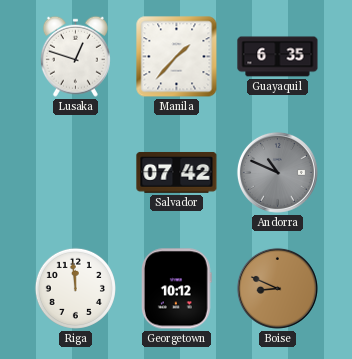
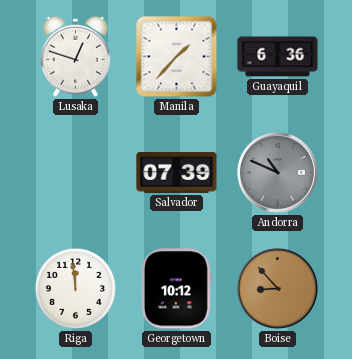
Guayaquil: 6:35 -> 6:36 (278, 57)
Salvador: 07:42 -> 07:39 (177, 172)
Boise: 8:49 -> 8:53 (277, 288)
